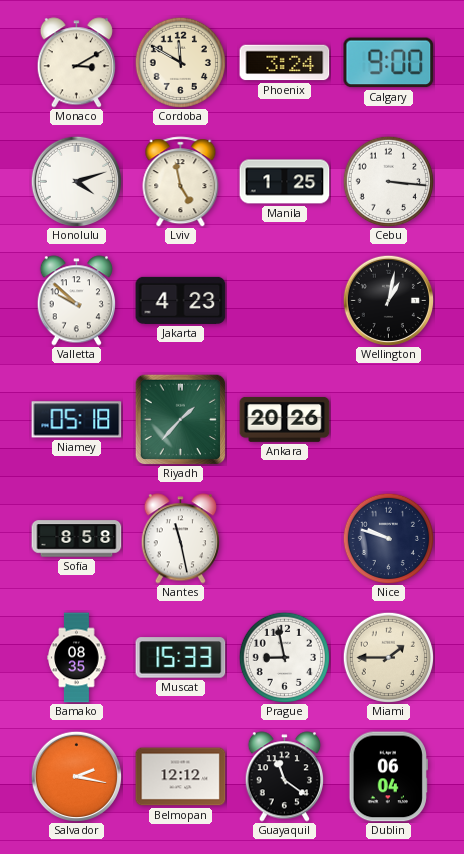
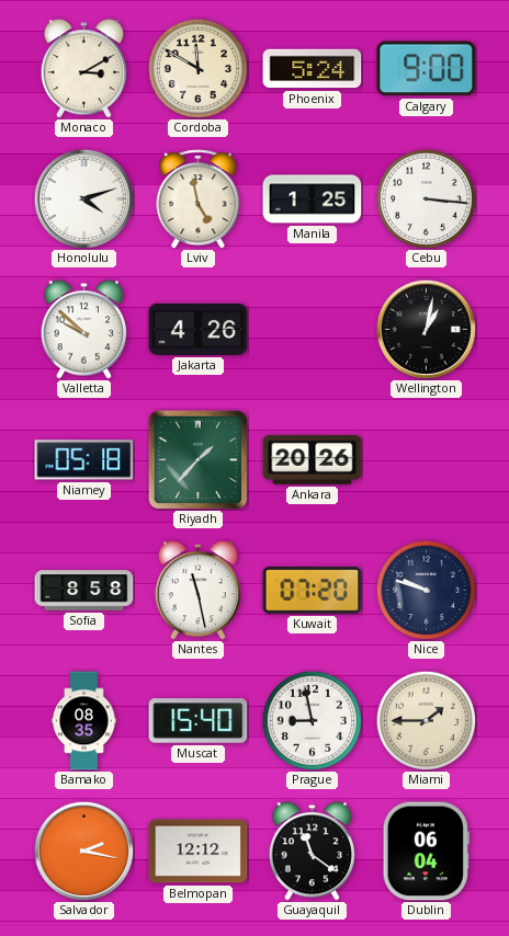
Phoenix: 3:24 -> 5:24 (313, 69)
Jakarta: 4:23 -> 4:26 (199, 329)
Kuwait: none -> 07:20 (313, 590)
Muscat: 15:33 -> 15:40 (199, 721)
